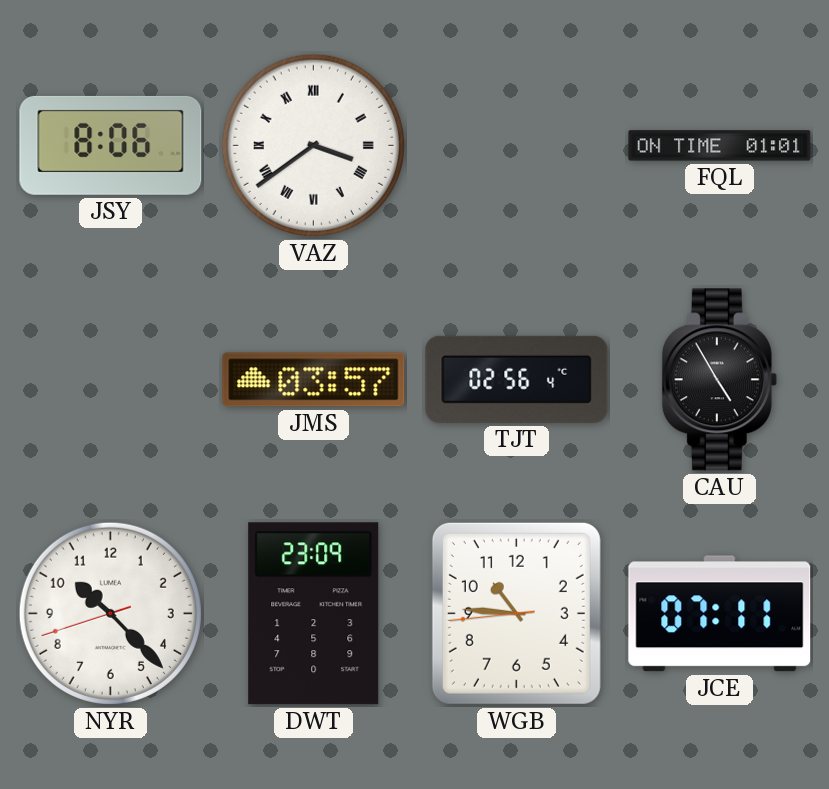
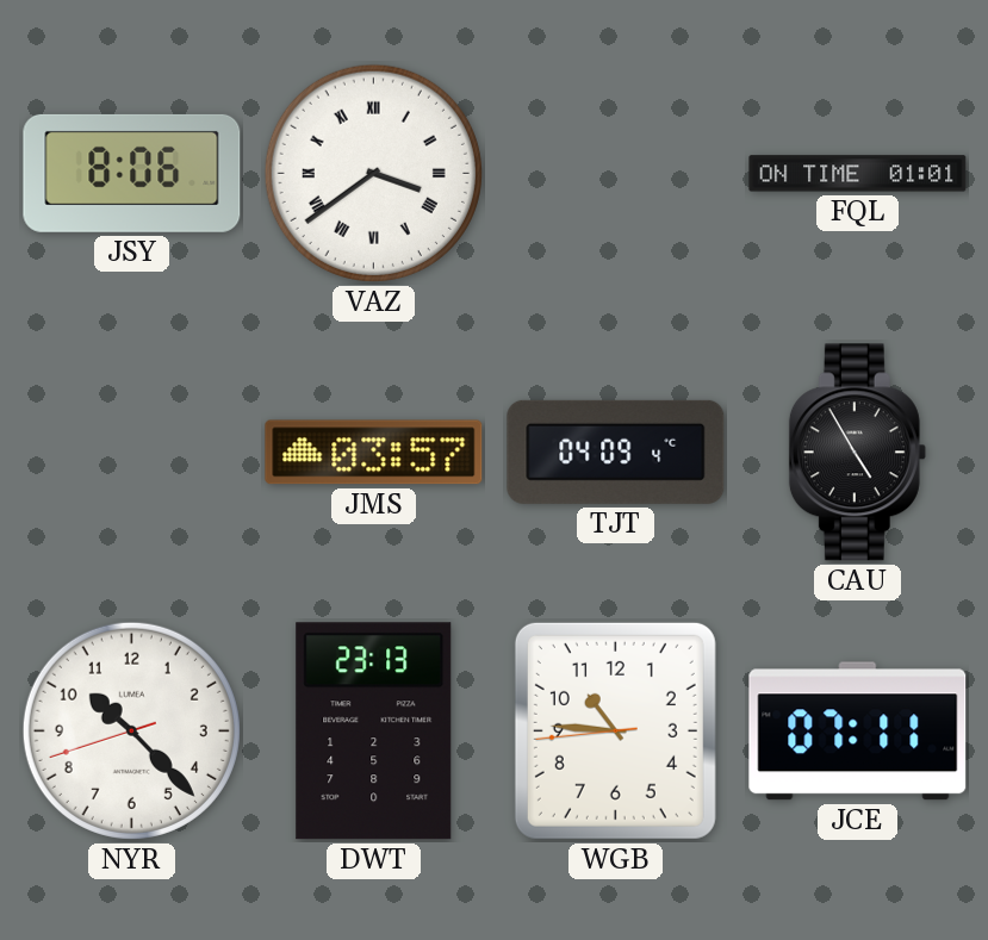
TJT: 02:56 -> 04:09 (616, 452)
DWT: 23:09 -> 23:13 (374, 732)
